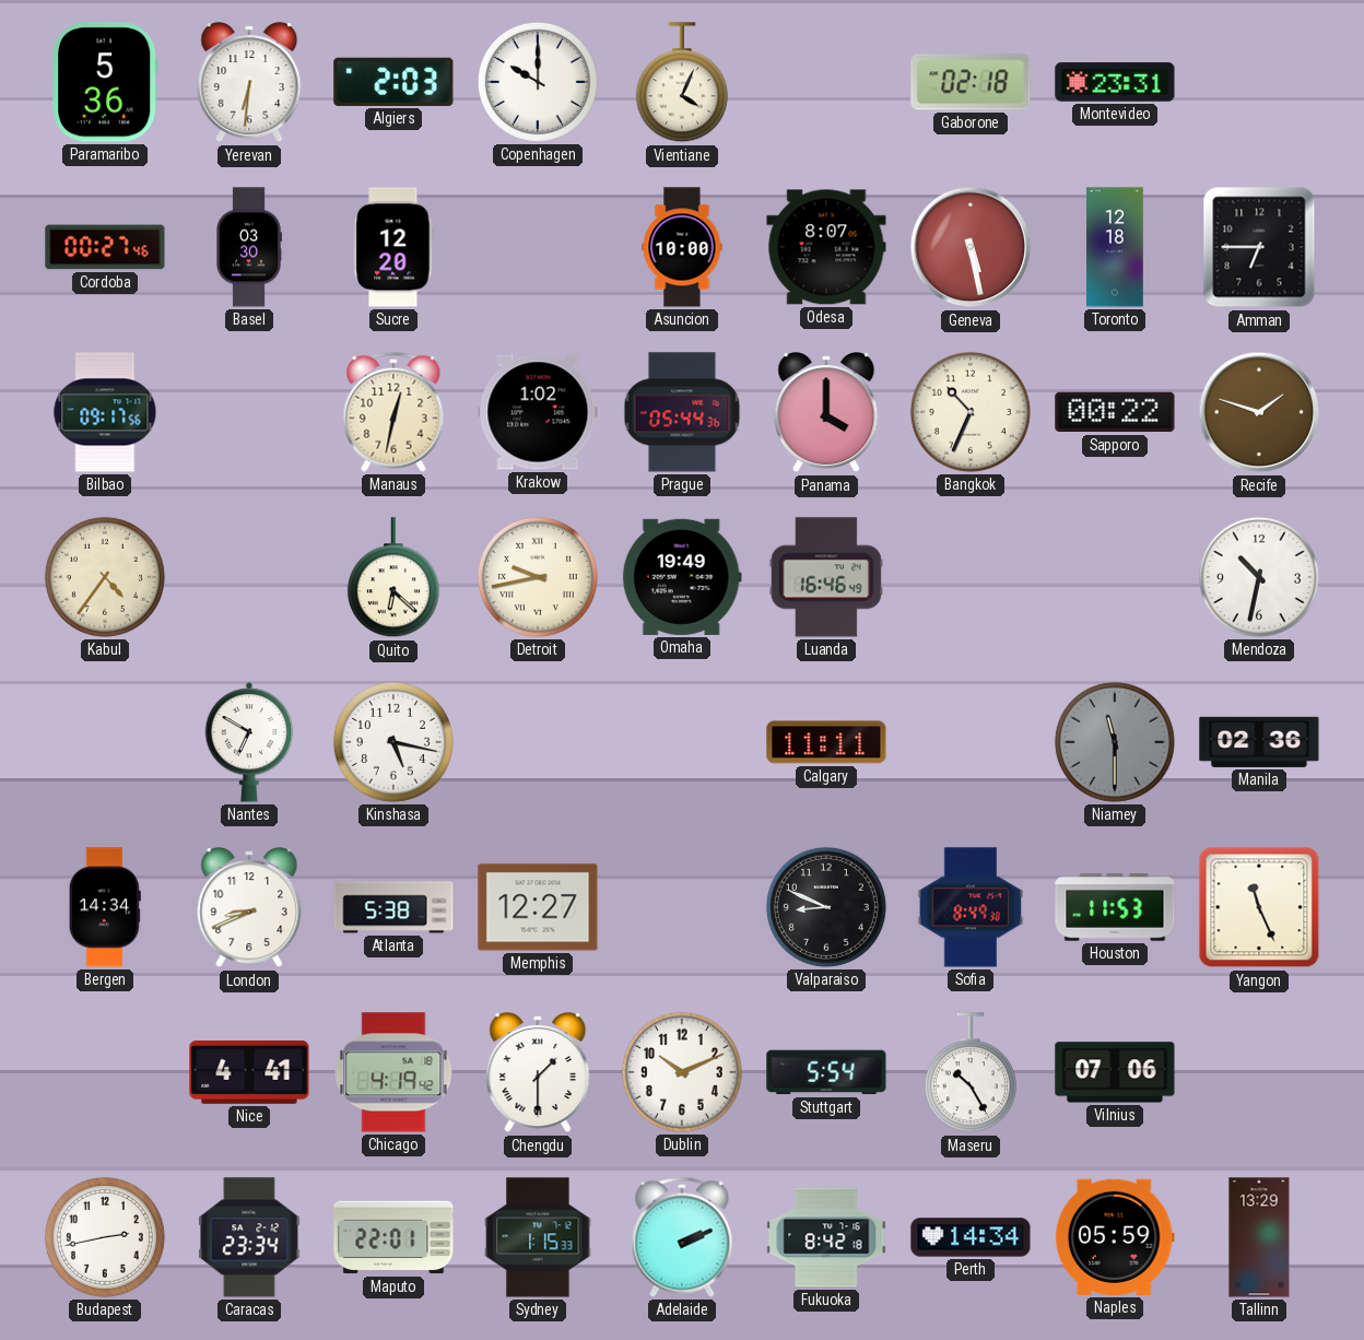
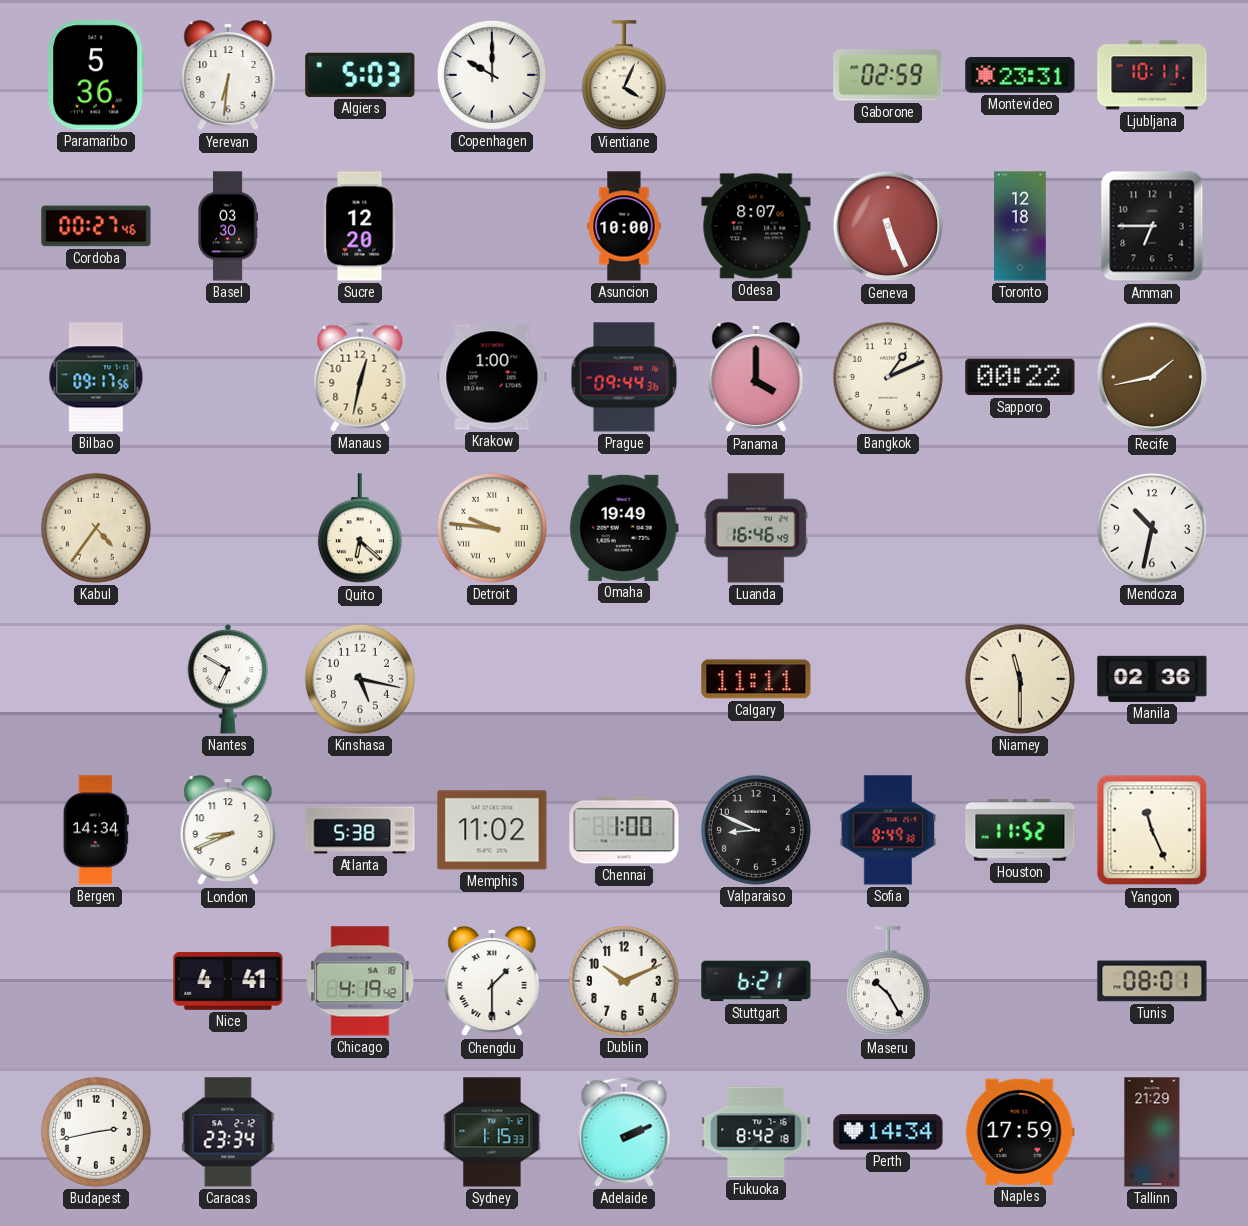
Algiers: 2:03 -> 5:03 (360, 75)
Gaborone: 02:18 -> 02:59 (888, 75)
Ljubljana: none -> 10:11 (1152, 75)
Geneva: 5:28 -> 5:26 (888, 226)
Krakow: 1:02 -> 1:00 (492, 377)
Prague: 05:44 -> 09:44 (624, 377)
Bangkok: 10:34 -> 1:11 (888, 377)
Recife: 1:48 -> 1:43 (1152, 377)
Detroit: 9:43 -> 9:46 (492, 528)
Niamey dial: grey -> cream (1020, 679)
Memphis: 12:27 -> 11:02 (492, 830)
Chennai: none -> 1:00 (624, 830)
Houston: 11:53 -> 11:52 (1020, 830)
Stuttgart: 5:54 -> 6:21 (756, 981)
Vilnius: 07:06 -> none (1115, 1072)
Tunis: none -> 08:01 (1152, 981)
Maputo: 22:01 -> none (393, 1237)
Naples: 05:59 -> 17:59 (1020, 1132)
Tallinn: 13:29 -> 21:29 (1152, 1132)
